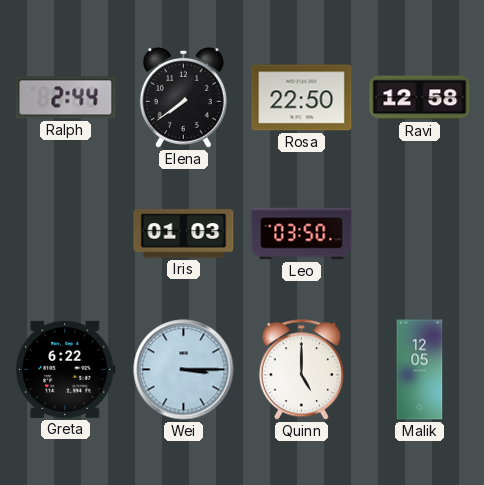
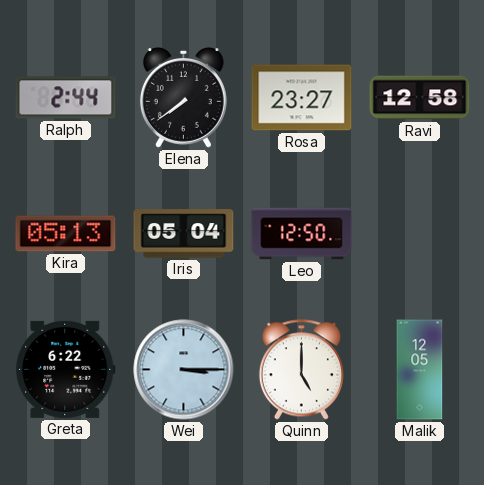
Rosa: 22:50 -> 23:27 (302, 98)
Kira: none -> 05:13 (66, 234)
Iris: 01:03 -> 05:04 (184, 234)
Leo: 03:50 -> 12:50 (302, 234)
